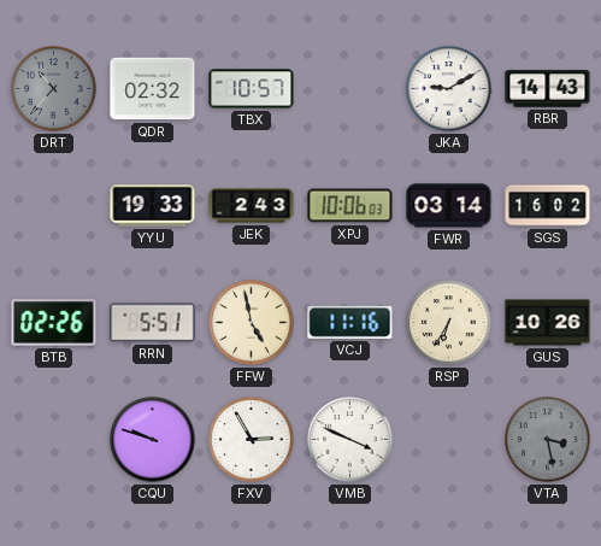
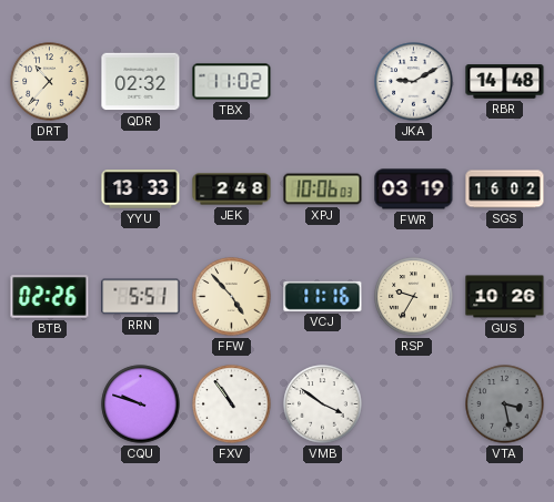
DRT dial: grey -> cream (50, 82)
TBX: 10:57 -> 11:02 (232, 82)
RBR: 14:43 -> 14:48 (505, 82)
YYU: 19:33 -> 13:33 (141, 189)
JEK: 2:43 -> 2:48 (232, 189)
FWR: 03:14 -> 03:19 (414, 189)
FFW: 4:58 -> 4:53 (232, 297)
RSP: 6:35 -> 9:35 (414, 297)
FXV: 2:55 -> 10:54 (232, 404)
VMB: 3:49 -> 3:51 (323, 404)
